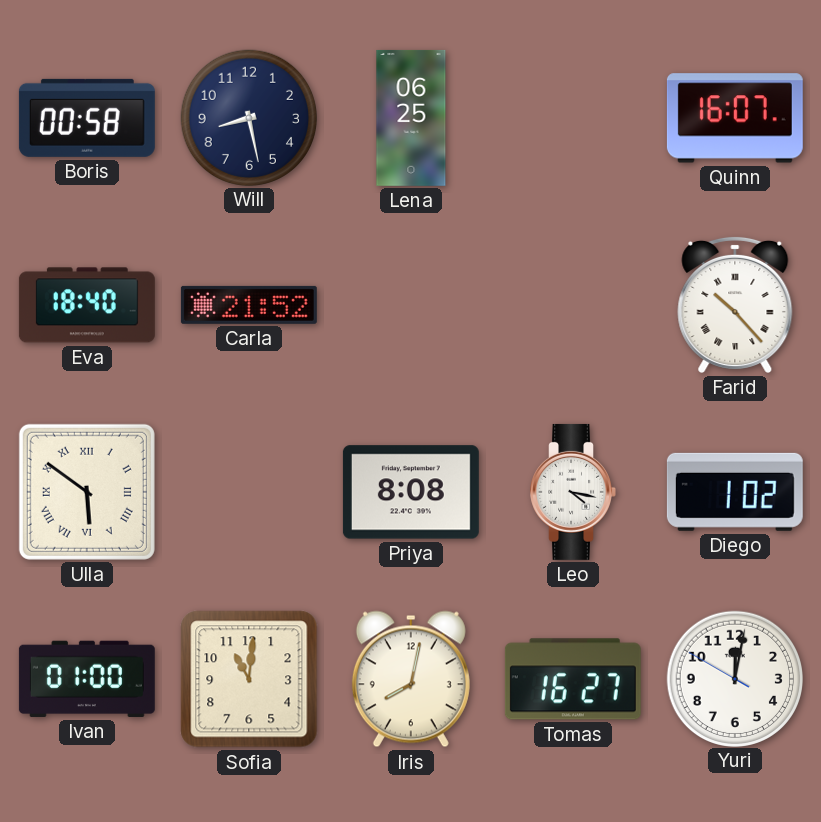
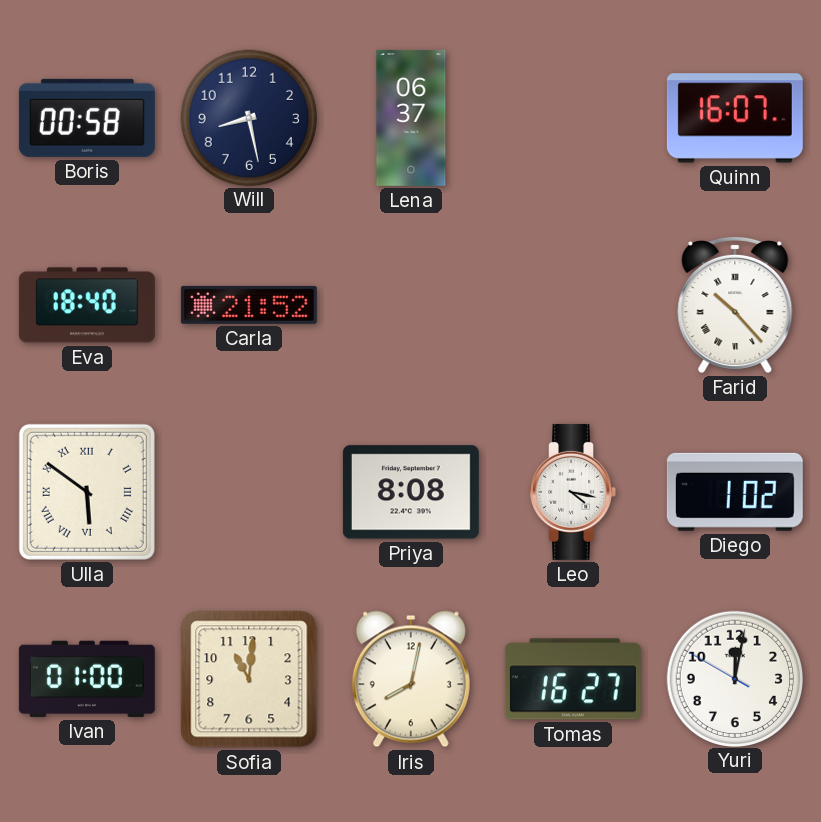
Lena: 06:25 -> 06:37 (411, 118)
